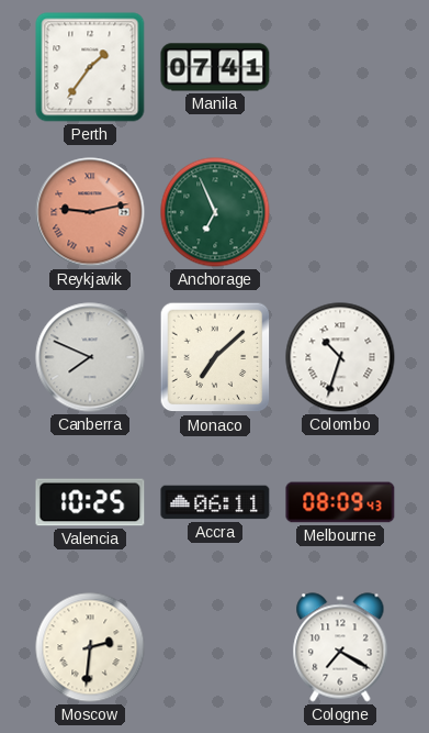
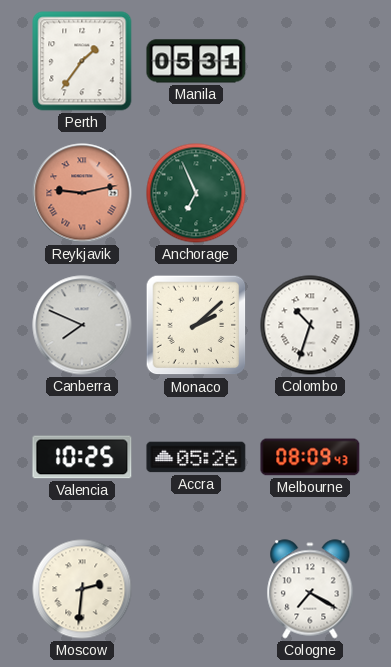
Manila: 07:41 -> 05:31 (196, 61)
Monaco: 7:08 -> 2:08 (196, 325)
Accra: 06:11 -> 05:26 (196, 457)
